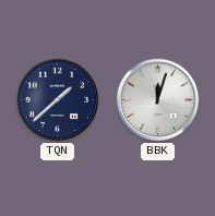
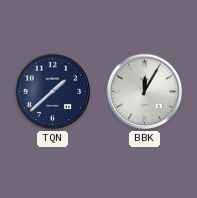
BBK: 12:03 -> 12:05 (145, 92)
